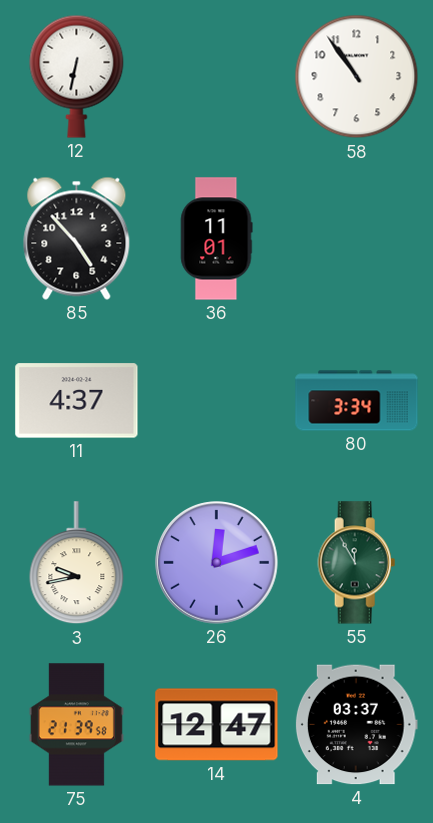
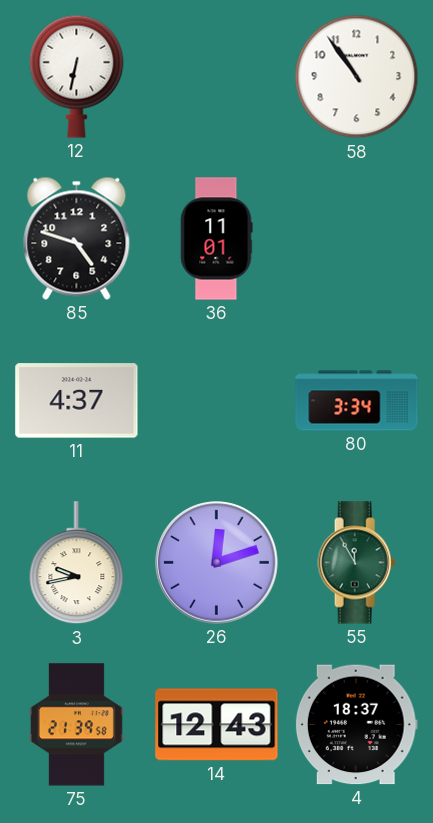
85: 4:53 -> 4:48 (77, 238)
14: 12:47 -> 12:43 (217, 725)
4: 03:37 -> 18:37 (356, 725)
